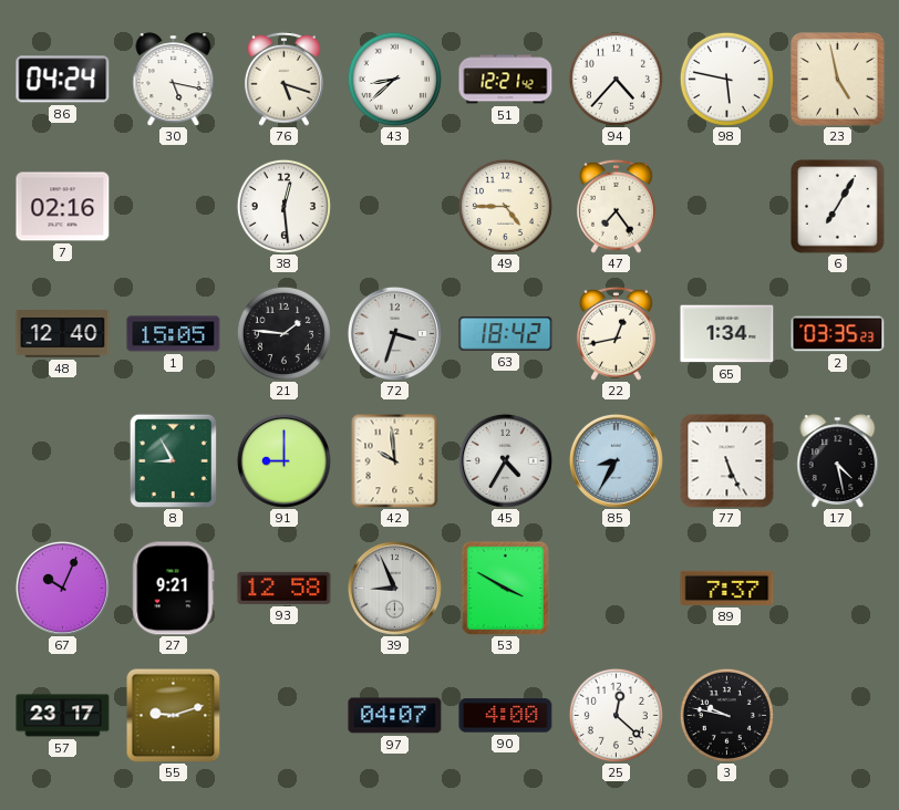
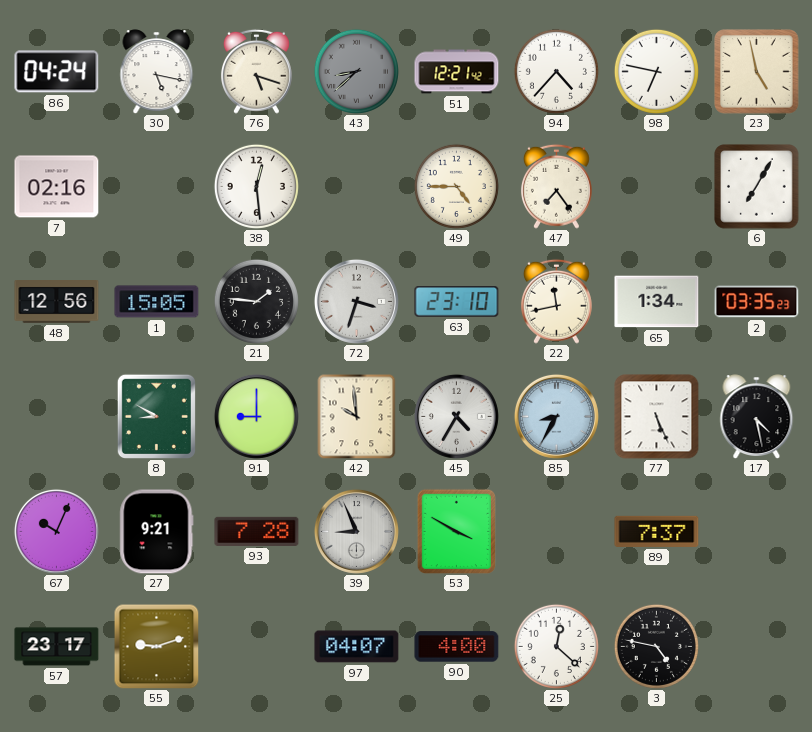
43 dial: white -> grey (356, 71)
98: 5:47 -> 6:47 (656, 71)
48: 12:40 -> 12:56 (57, 302)
63: 18:42 -> 23:10 (457, 302)
22: 12:43 -> 11:43 (556, 301)
8: 8:55 -> 8:50 (156, 416)
93: 12:58 -> 7:28 (257, 531)
3: 9:47 -> 4:47 (656, 646)
